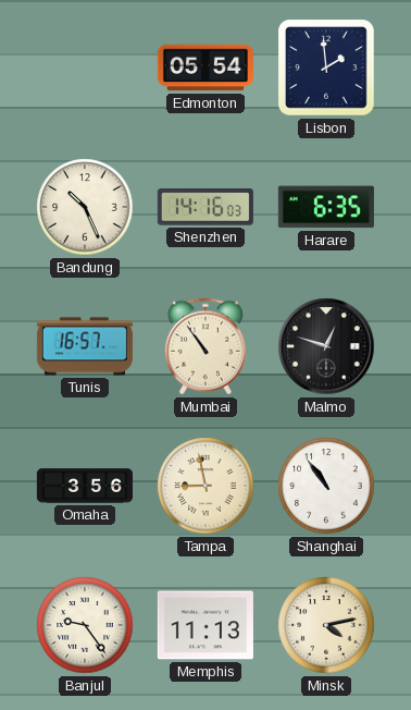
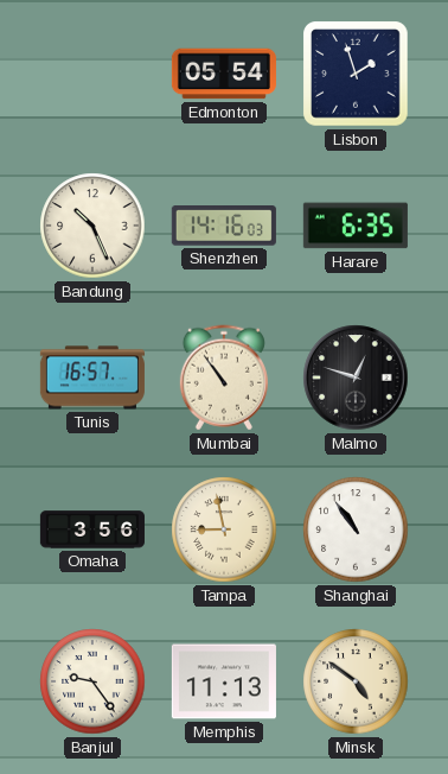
Lisbon: 1:59 -> 1:57 (356, 74)
Minsk: 4:13 -> 4:51 (356, 681)
